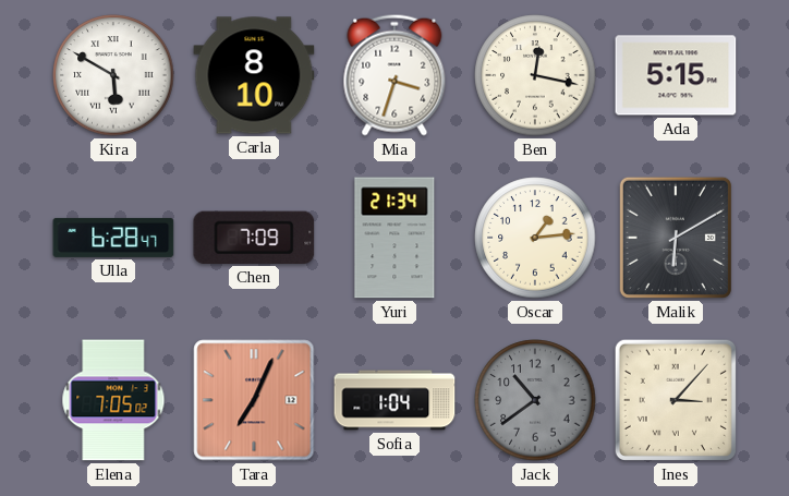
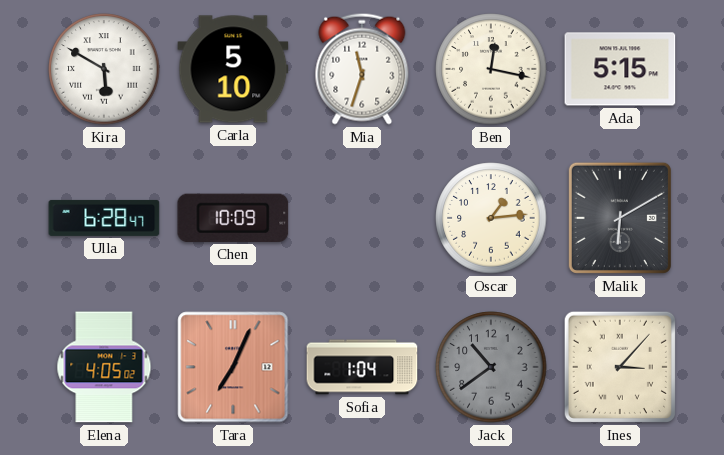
Carla: 8:10 -> 5:10 (233, 69)
Mia: 3:33 -> 11:33 (362, 69)
Chen: 7:09 -> 10:09 (233, 218)
Yuri: 21:34 -> none (394, 238)
Elena: 7:05 -> 4:05 (104, 367)
